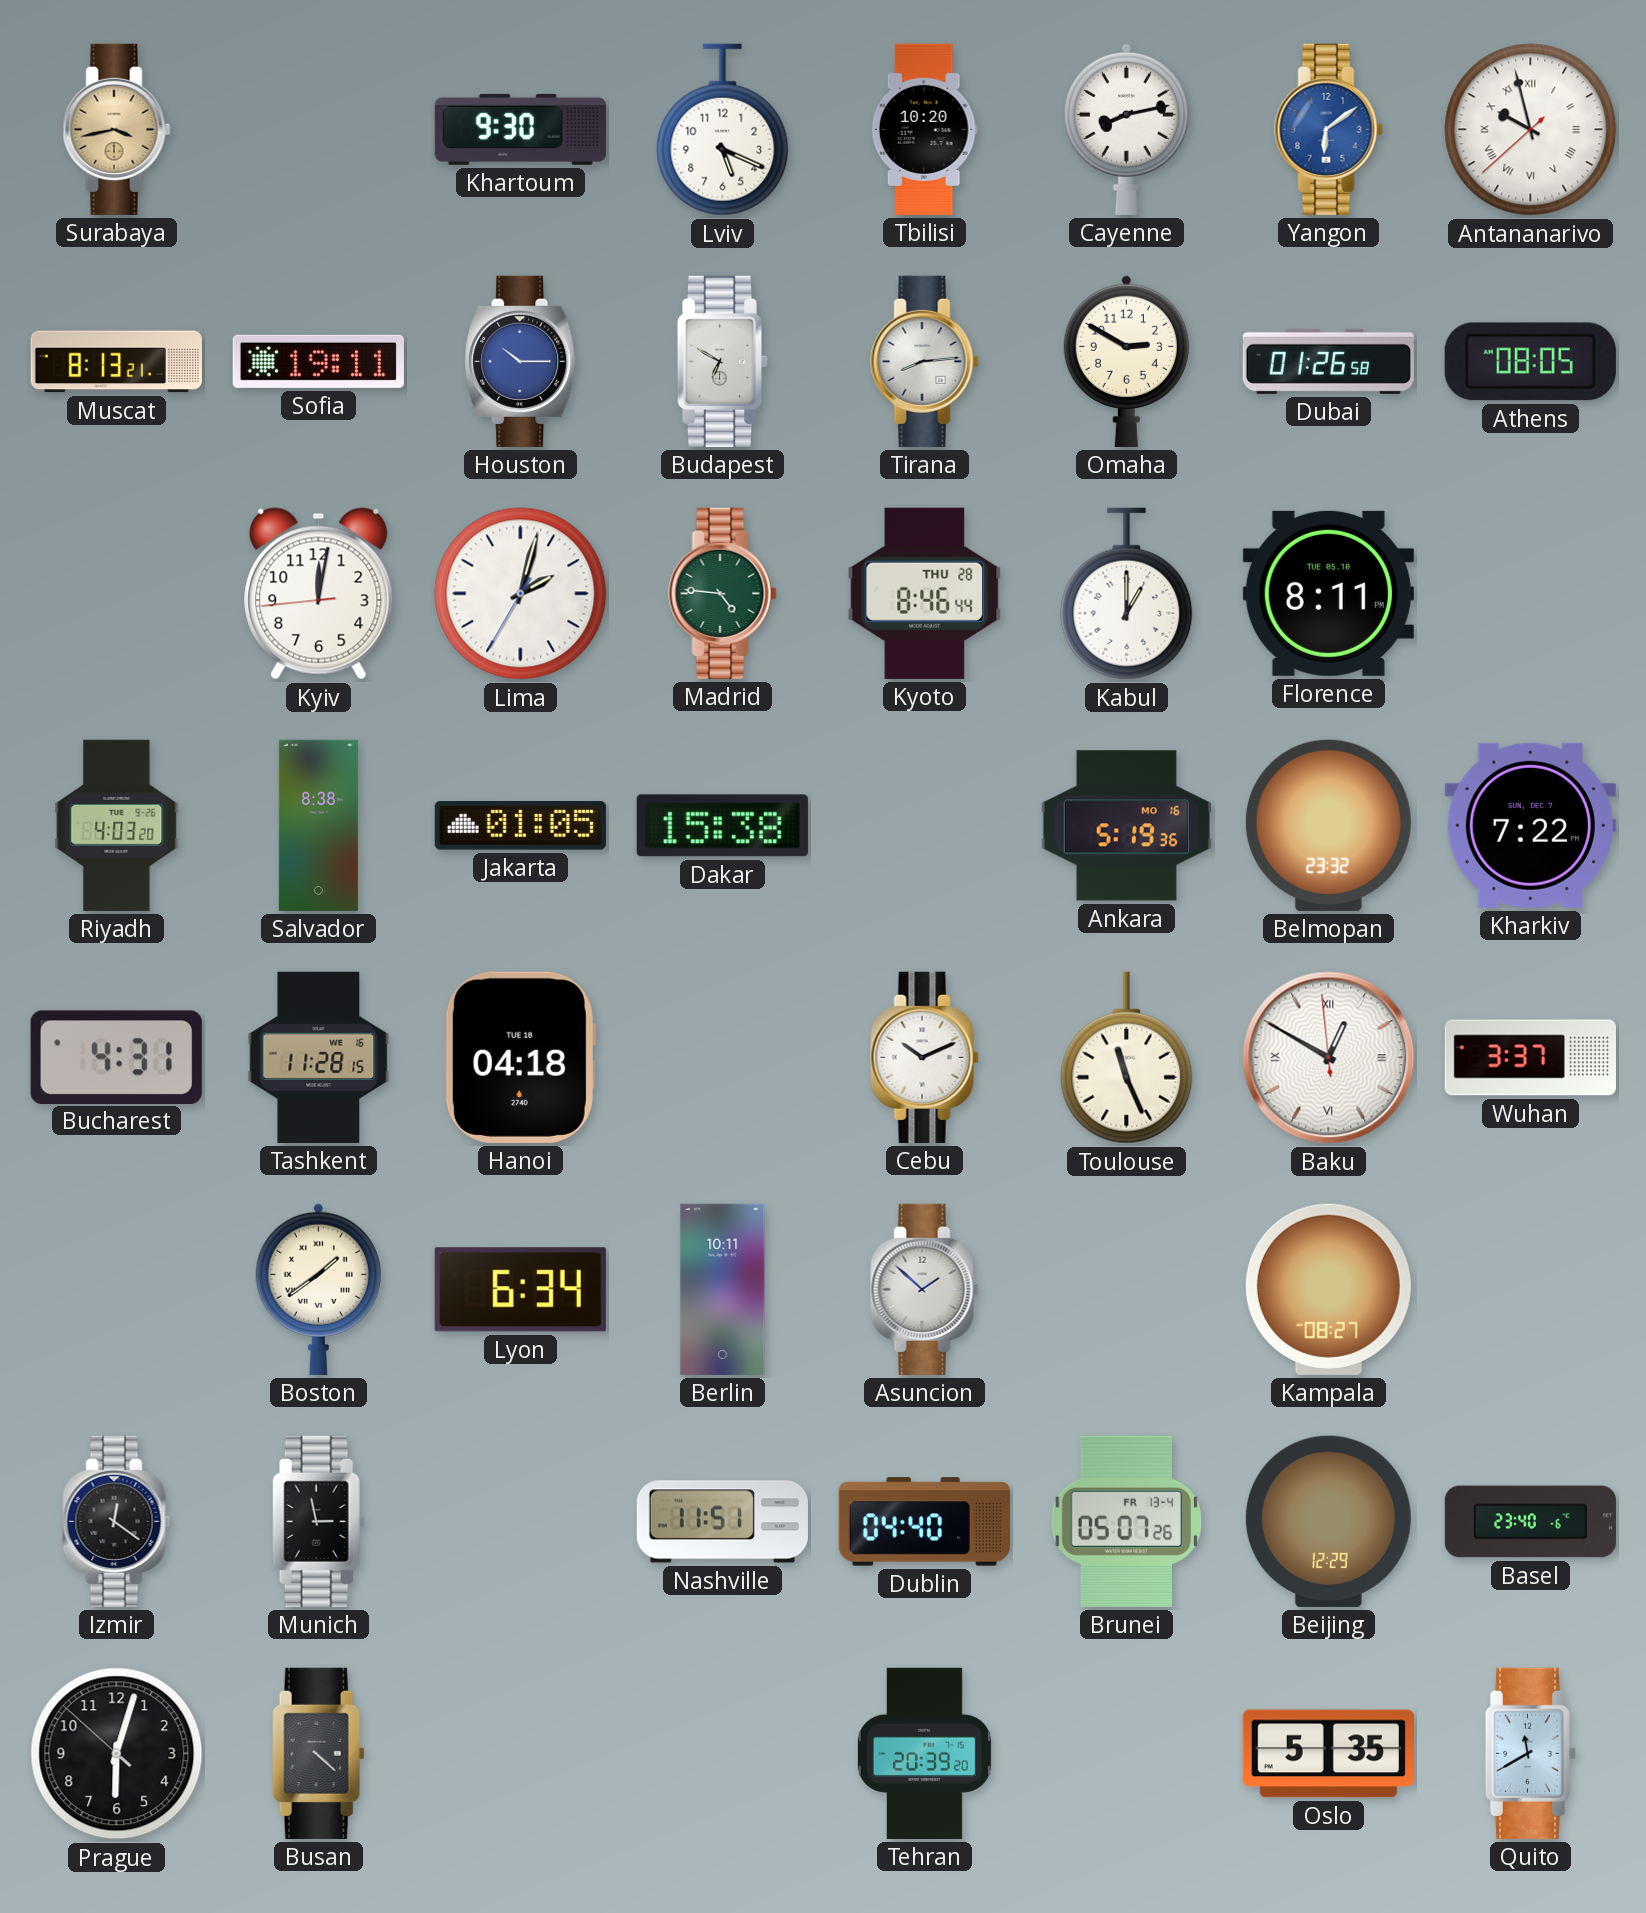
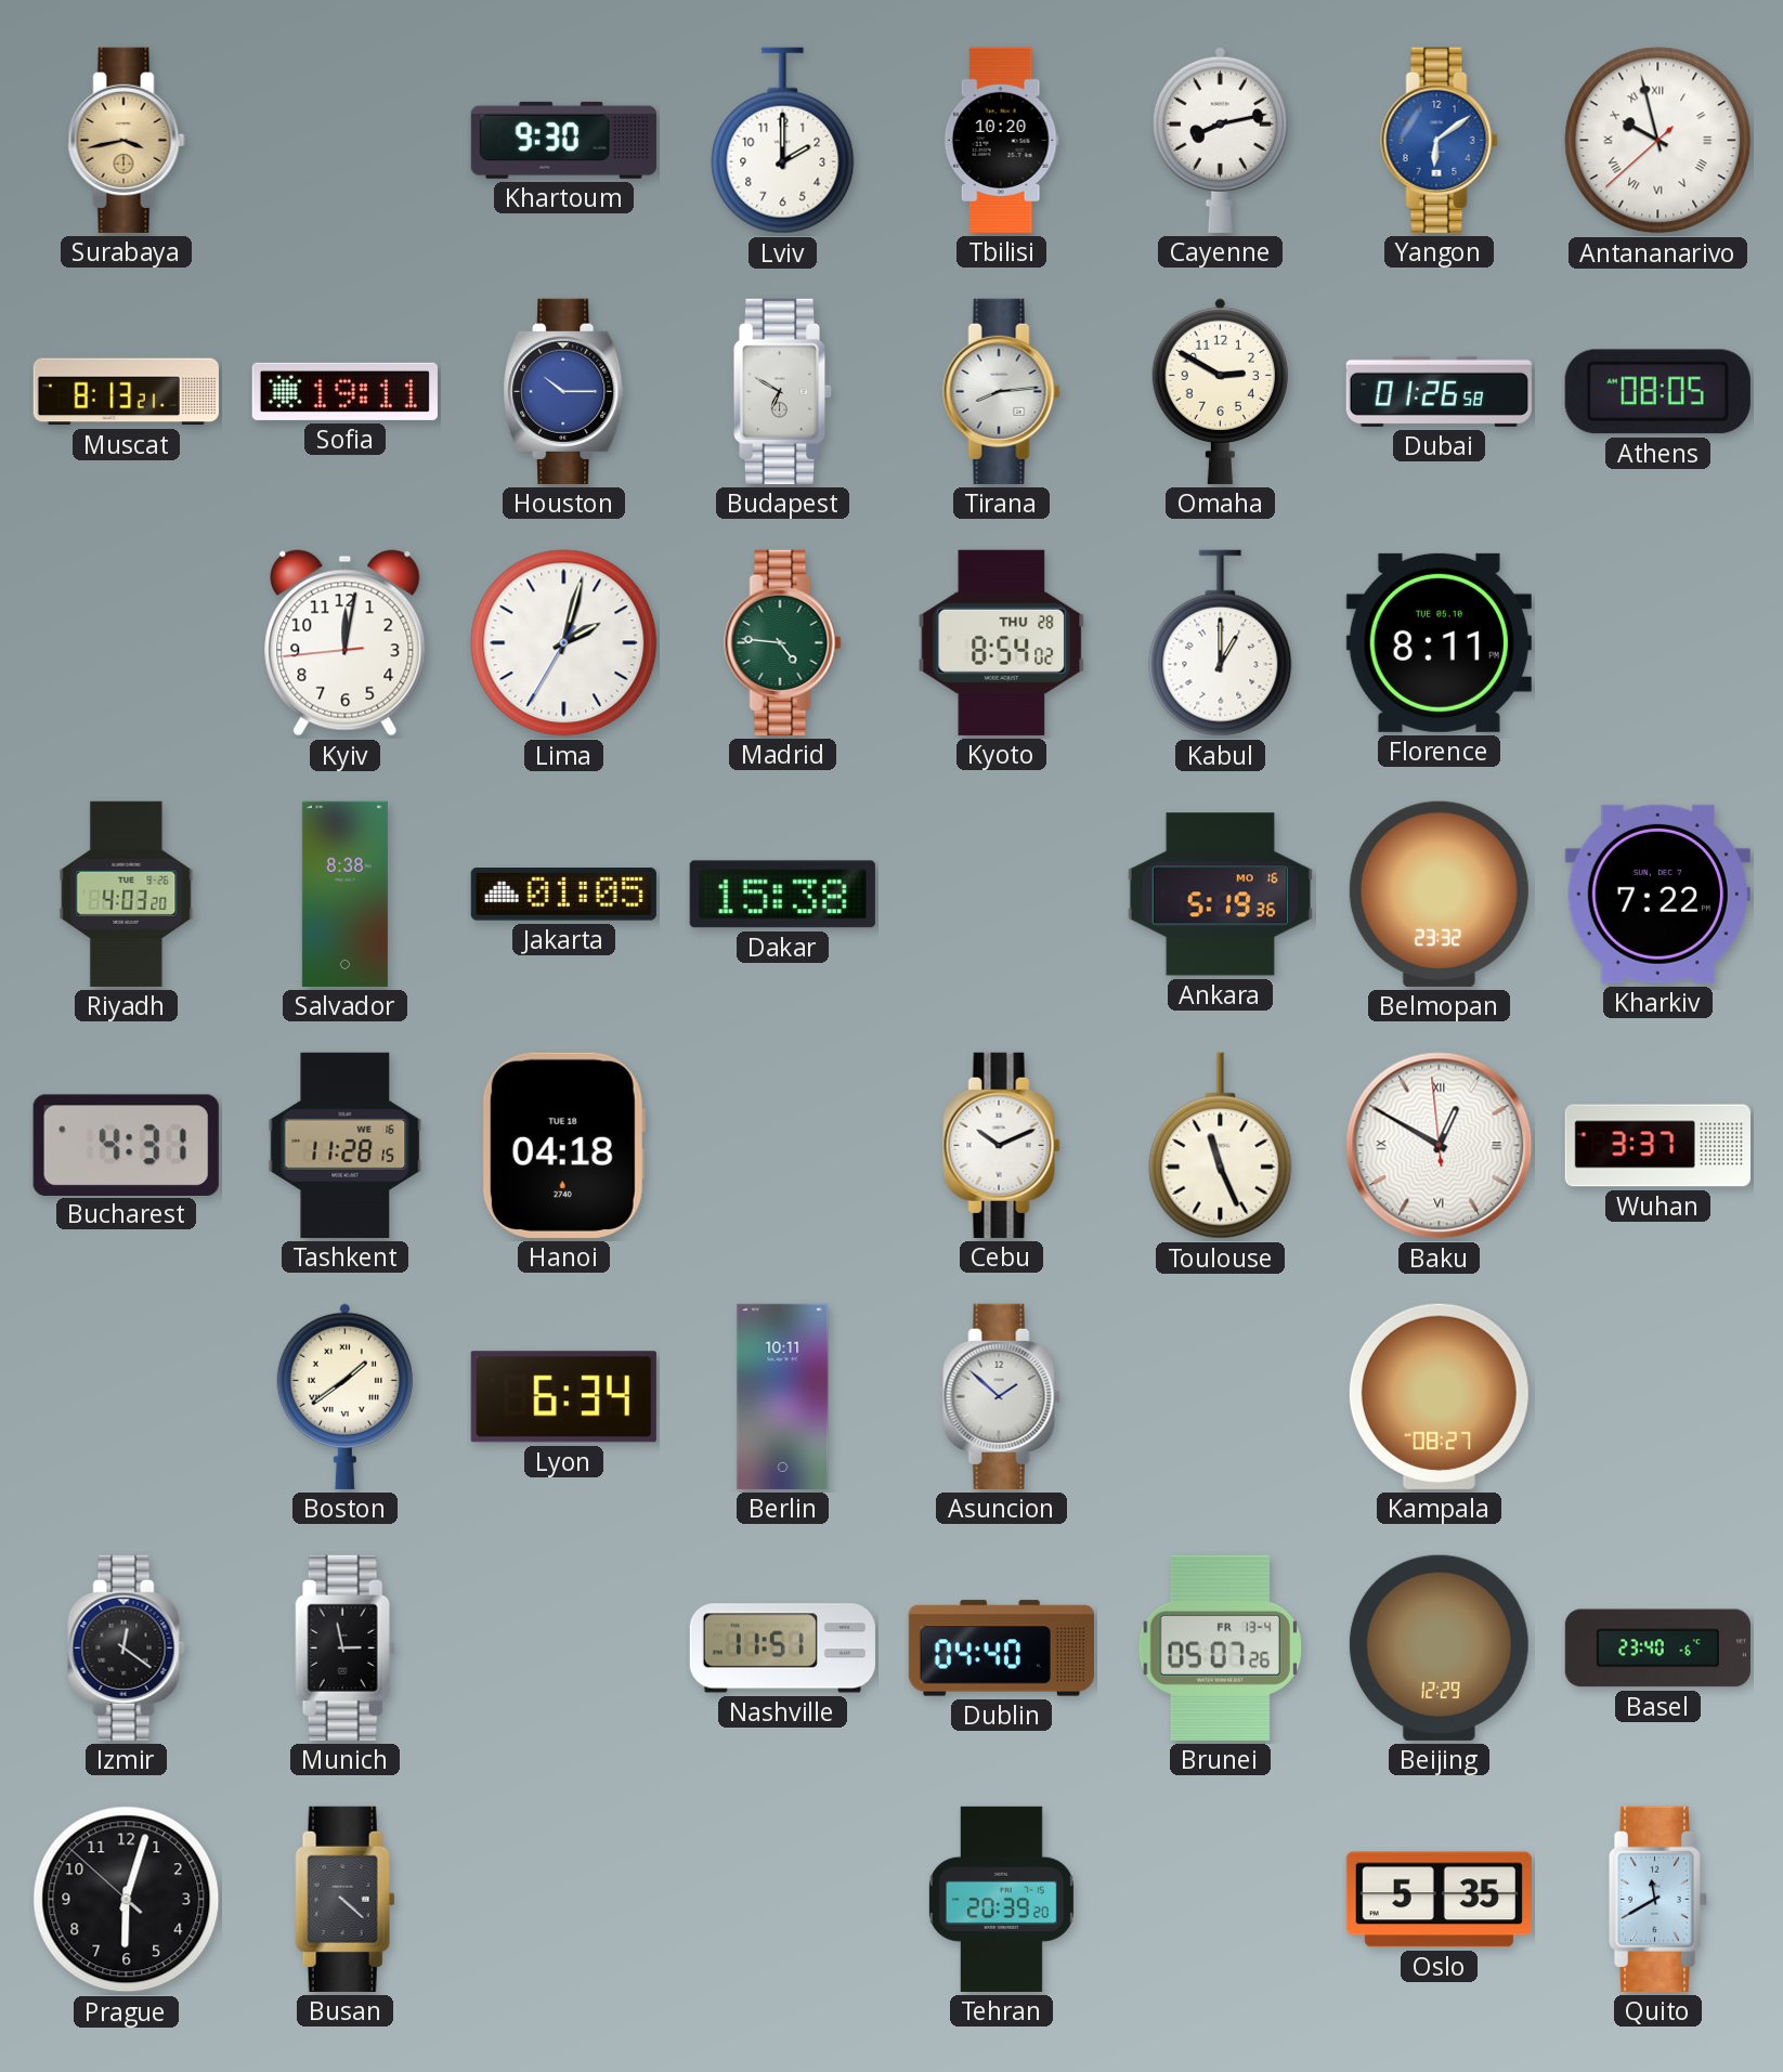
Lviv: 5:19 -> 2:00 (783, 141)
Kyoto: 8:46 -> 8:54 (1002, 642)
